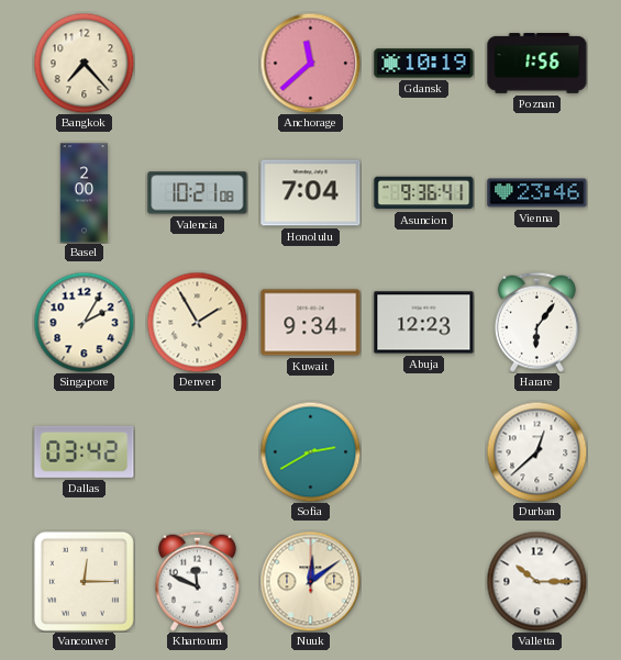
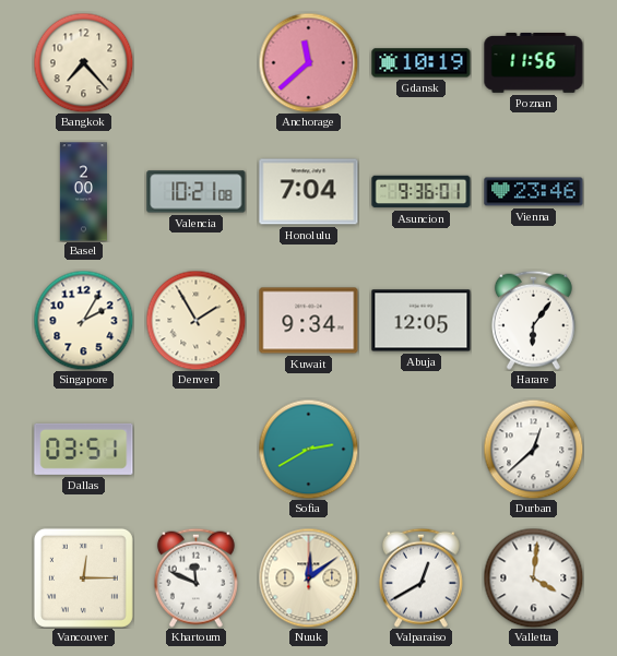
Poznan: 1:56 -> 11:56 (534, 63)
Asuncion: 9:36:41 -> 9:36:01 (422, 192)
Abuja: 12:23 -> 12:05 (422, 321)
Dallas: 03:42 -> 03:51 (84, 449)
Valparaiso: none -> 12:40 (420, 577)
Valletta: 10:15 -> 4:01 (533, 577)
